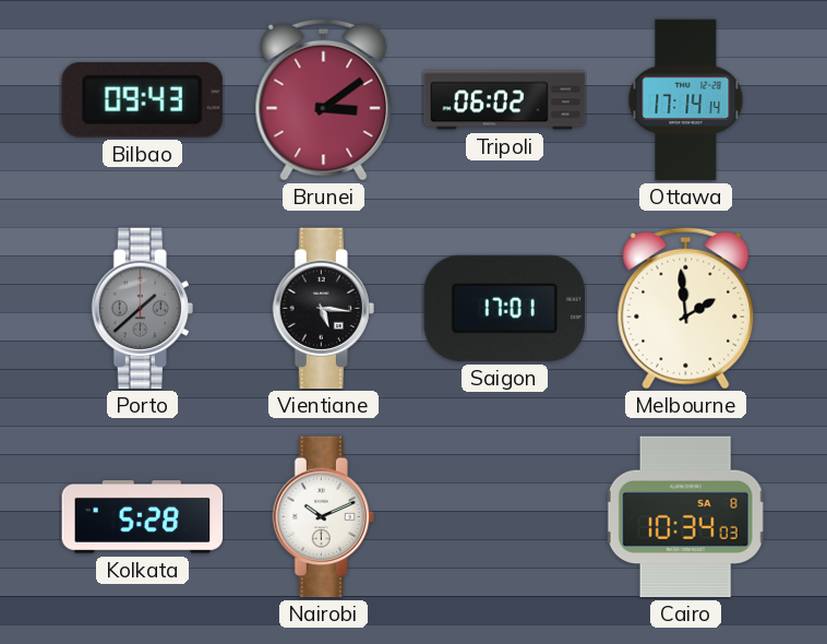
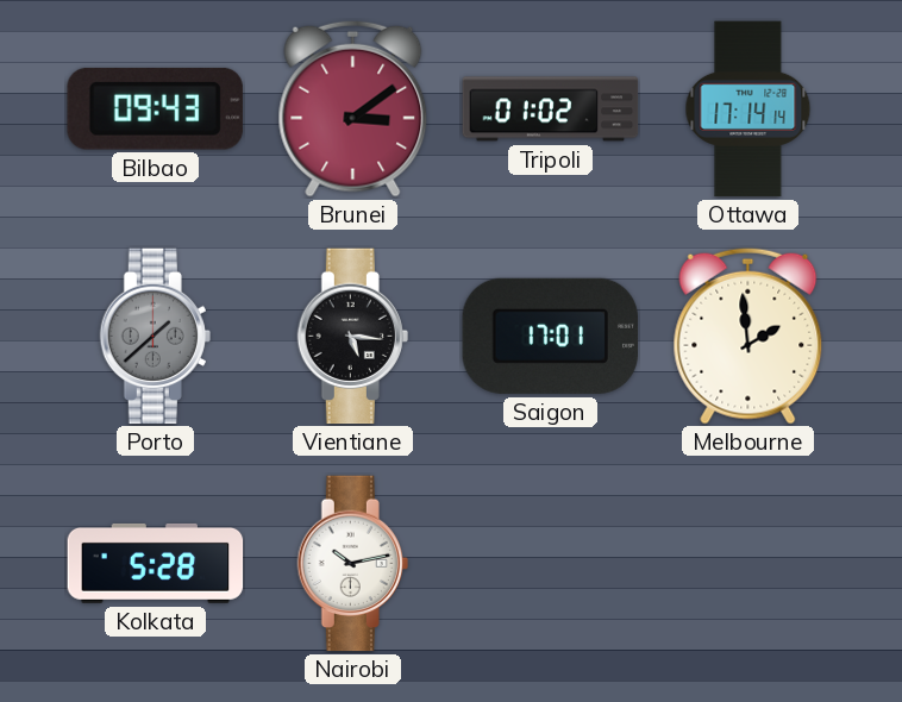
Tripoli: 06:02 -> 01:02 (551, 109)
Nairobi: 10:11 -> 10:13 (352, 564)
Cairo: 10:34 -> none (686, 517)
